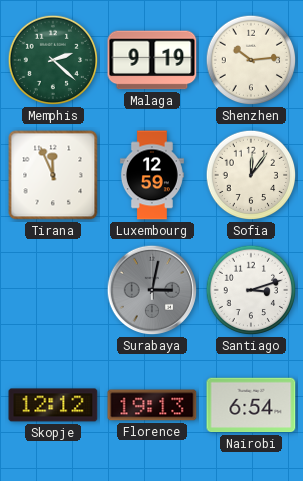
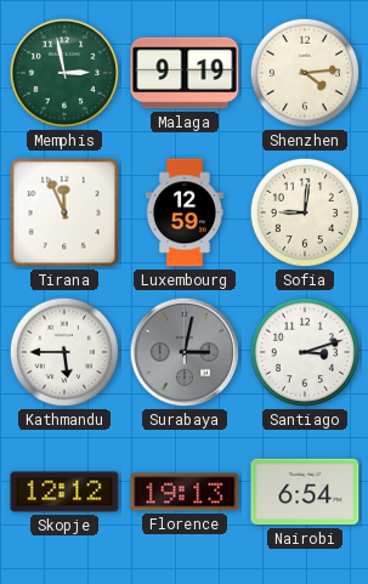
Memphis: 2:22 -> 2:58 (64, 73)
Shenzhen: 10:14 -> 4:14 (305, 73)
Sofia: 12:06 -> 9:01 (305, 212)
Kathmandu: none -> 5:45 (64, 352)
